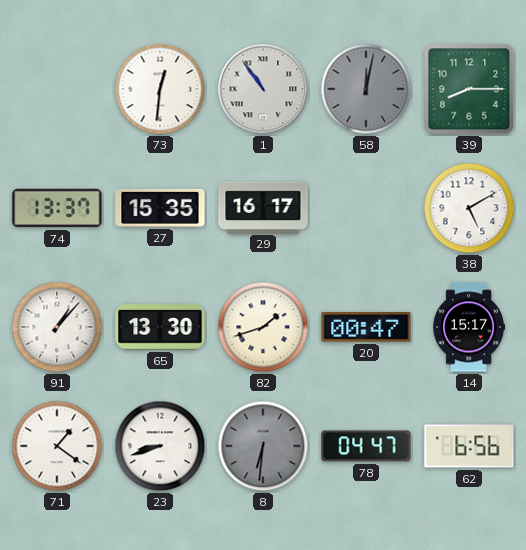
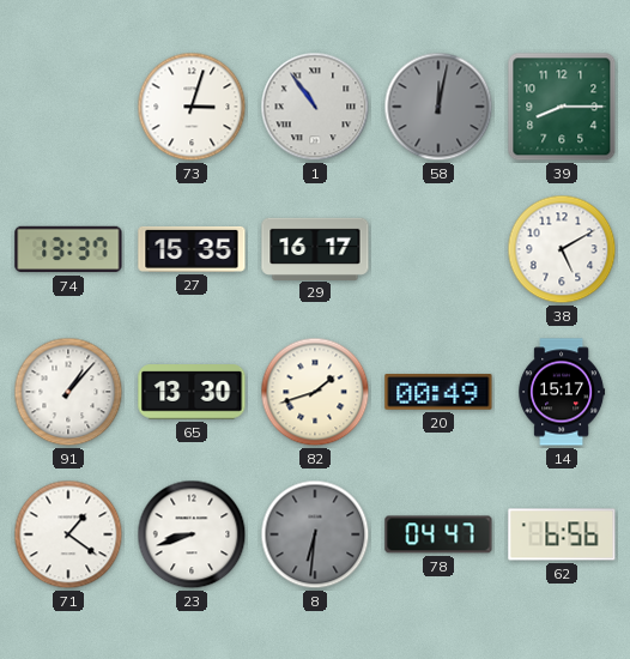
73: 12:31 -> 3:03 (192, 107)
20: 00:47 -> 00:49 (438, 392)
